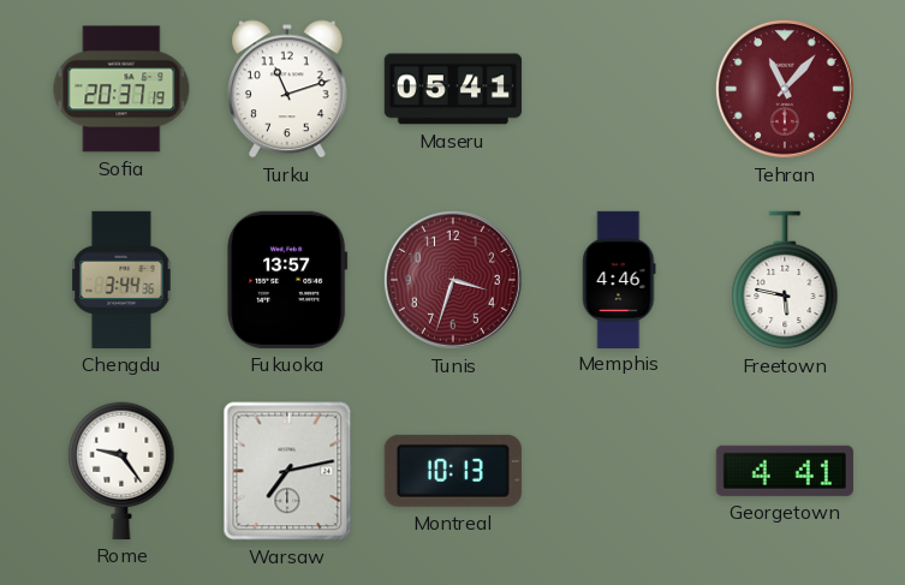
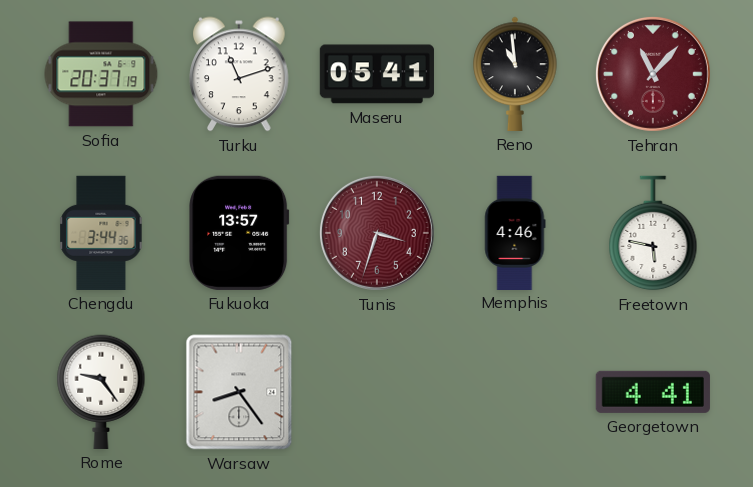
Reno: none -> 10:59 (515, 74)
Warsaw: 7:13 -> 8:24 (239, 392)
Montreal: 10:13 -> none (453, 471)
